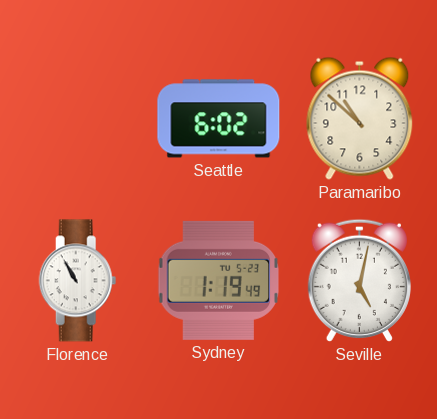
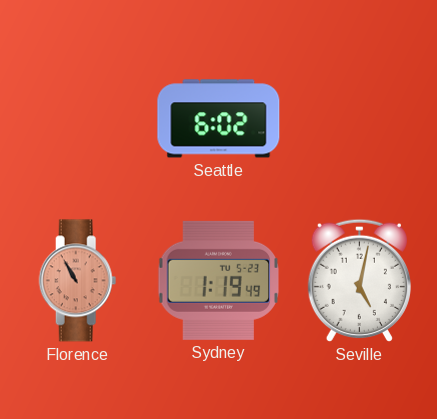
Paramaribo: 10:52 -> none (360, 118)
Florence dial: white -> salmon (78, 281)
